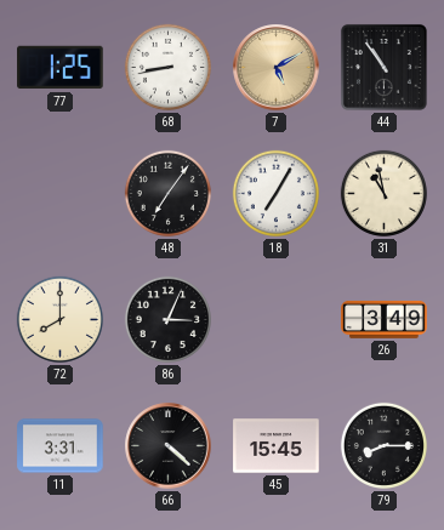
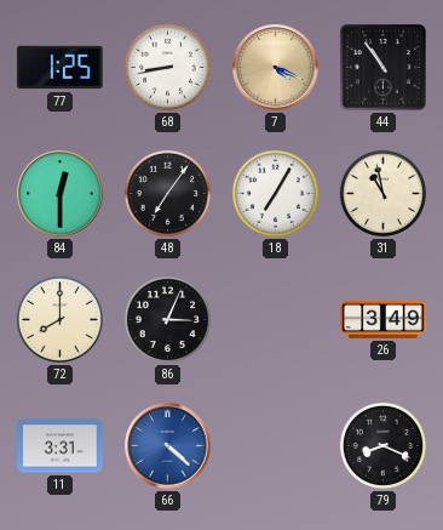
7: 5:10 -> 4:19 (276, 68)
84: none -> 12:30 (61, 194)
66 dial: black -> blue (168, 446)
45: 15:45 -> none (277, 446)
79: 8:15 -> 8:19 (382, 445)
